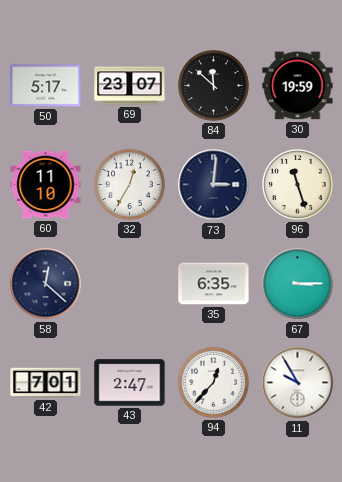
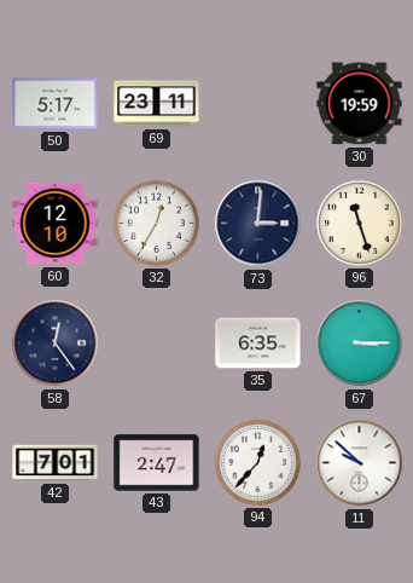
69: 23:07 -> 23:11 (157, 104)
84: 11:52 -> none (214, 86)
60: 11:10 -> 12:10 (56, 224)
58: 12:22 -> 12:24 (56, 344)
11: 9:55 -> 9:52 (360, 463)
